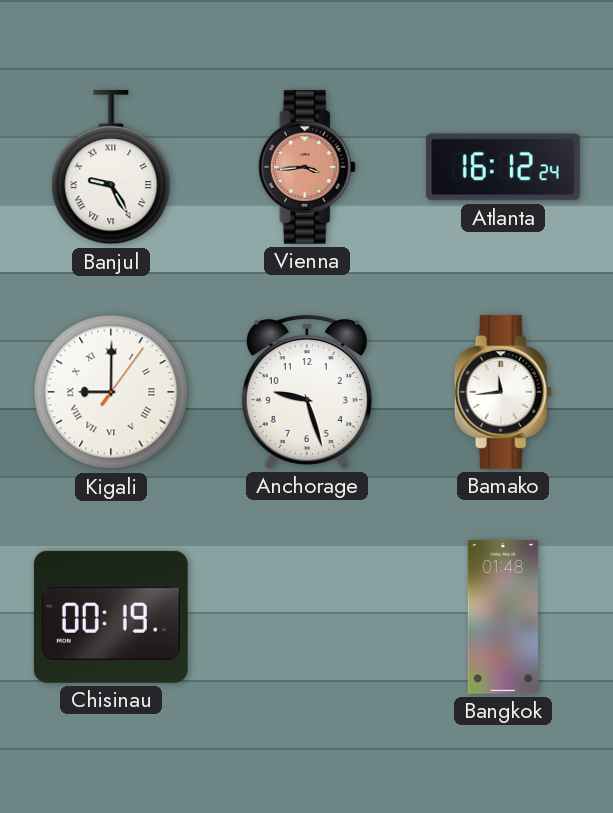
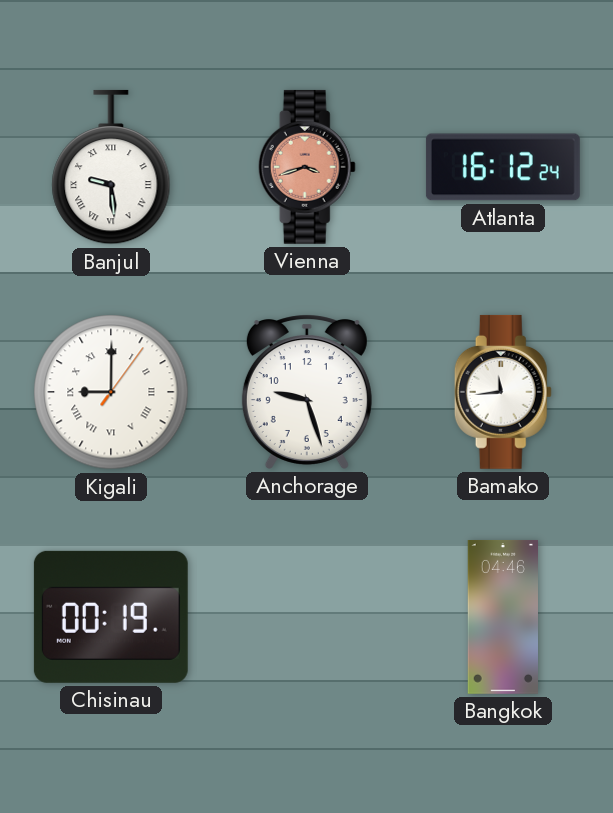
Banjul: 9:25 -> 9:29 (111, 167)
Vienna: 3:44 -> 3:42 (307, 167)
Bangkok: 01:48 -> 04:46 (502, 617)
